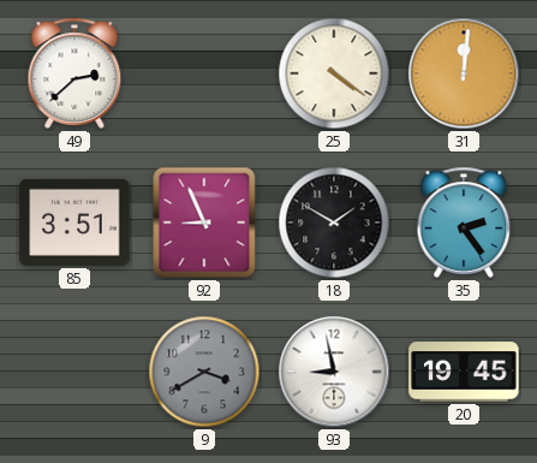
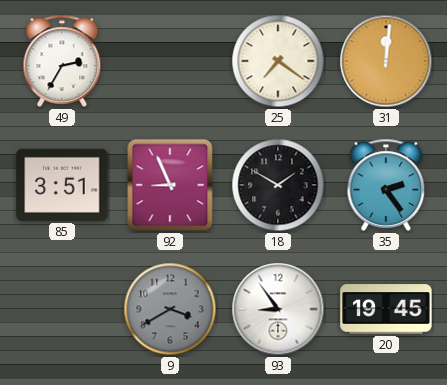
49: 2:38 -> 2:35 (62, 61)
25: 4:21 -> 7:21 (278, 61)
93: 8:58 -> 8:54 (278, 309)
